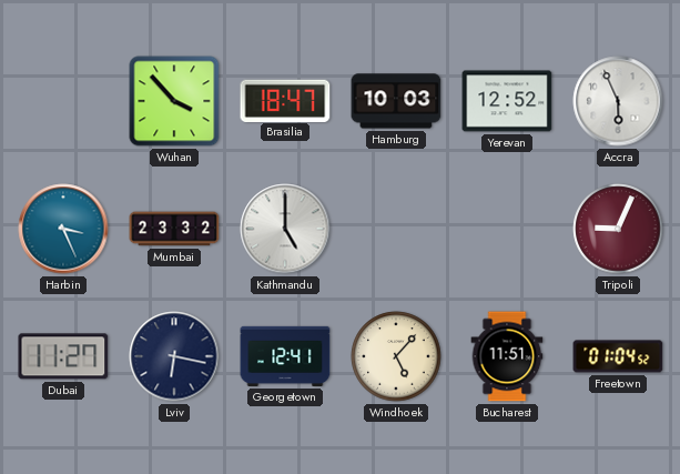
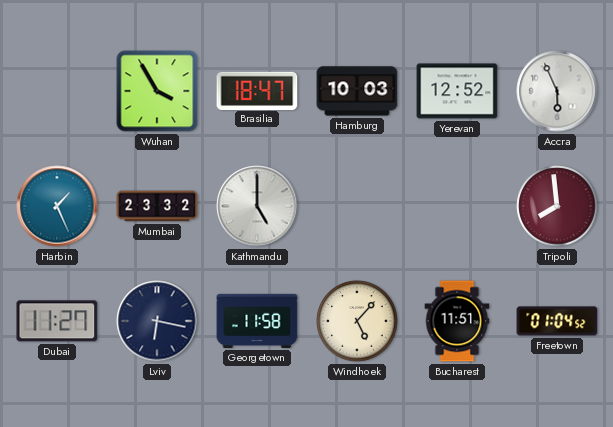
Wuhan: 3:53 -> 3:55 (157, 91)
Harbin: 3:26 -> 1:26 (57, 206)
Tripoli: 9:04 -> 7:59 (557, 206)
Georgetown: 12:41 -> 11:58 (257, 321)
